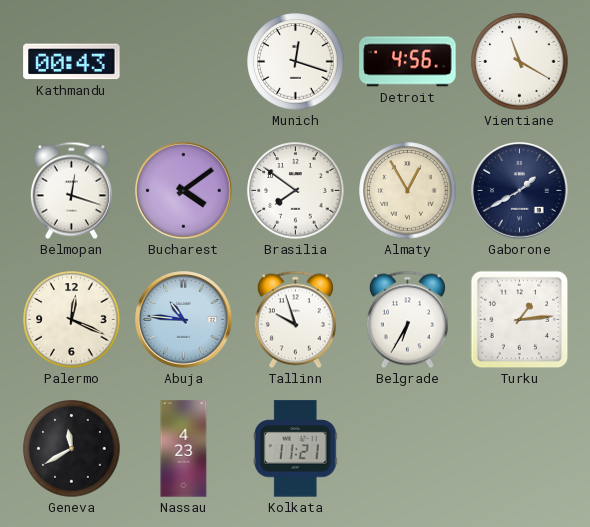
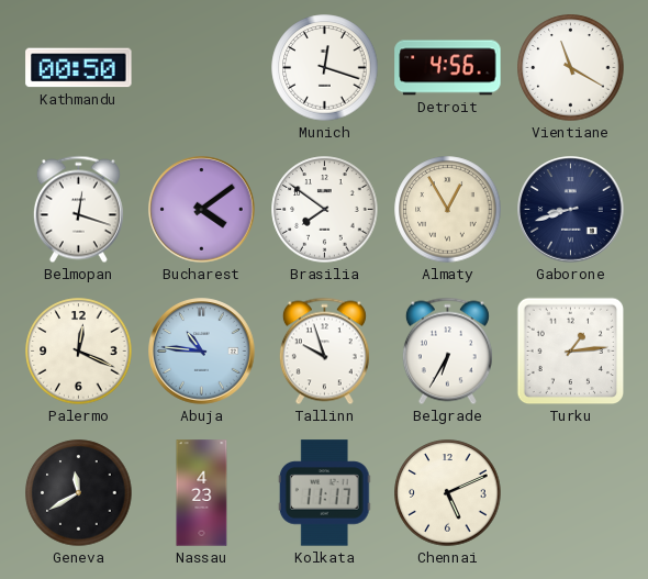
Kathmandu: 00:43 -> 00:50 (79, 68)
Gaborone: 1:40 -> 8:42 (571, 210)
Kolkata: 11:21 -> 11:17 (324, 493)
Chennai: none -> 5:11 (448, 493)
